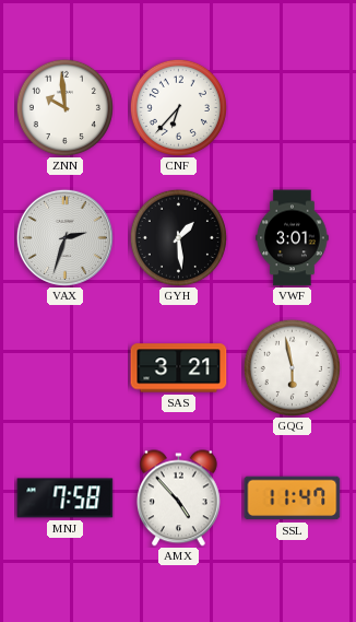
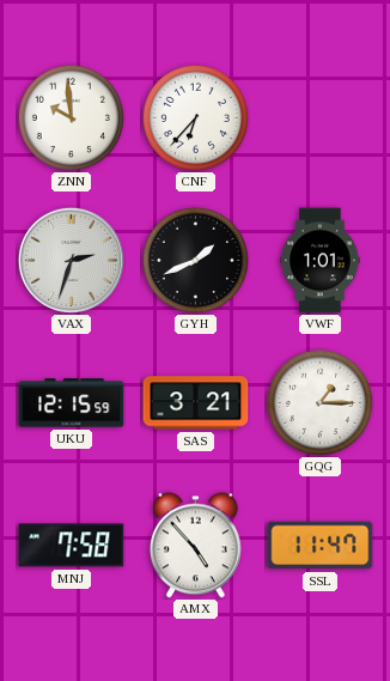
GYH: 1:29 -> 1:41 (195, 260)
VWF: 3:01 -> 1:01 (321, 261)
UKU: none -> 12:15 (72, 403)
GQG: 5:58 -> 1:15 (319, 402)
